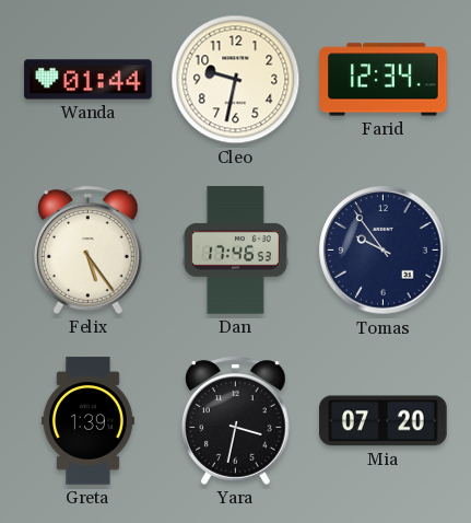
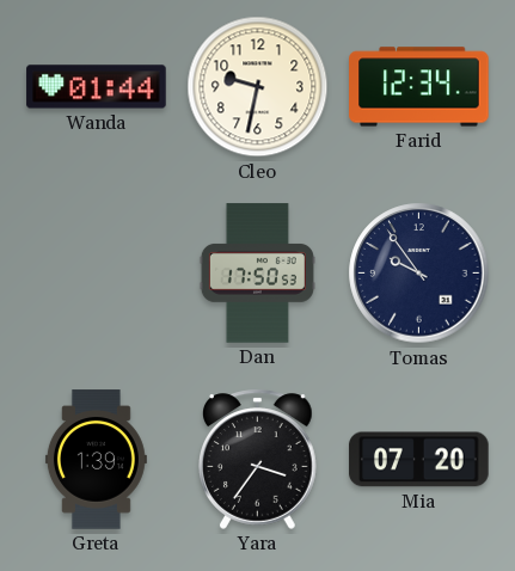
Felix: 5:24 -> none (89, 249)
Dan: 17:46 -> 17:50 (257, 274)
Yara: 3:32 -> 3:36 (258, 459)
